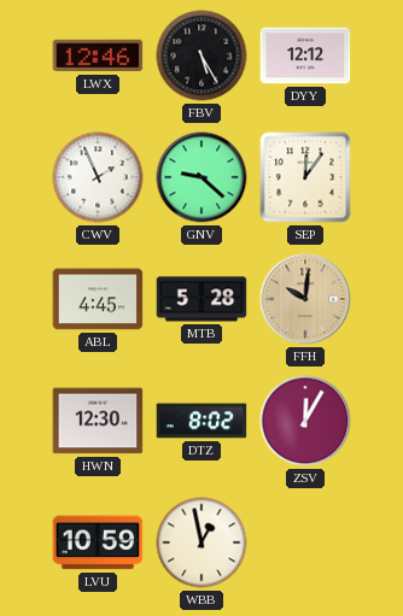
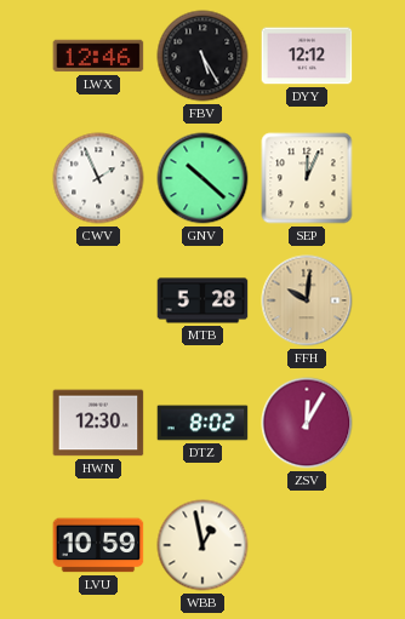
GNV: 9:22 -> 10:22 (202, 178)
SEP: 12:06 -> 12:04 (307, 178)
ABL: 4:45 -> none (98, 299)
